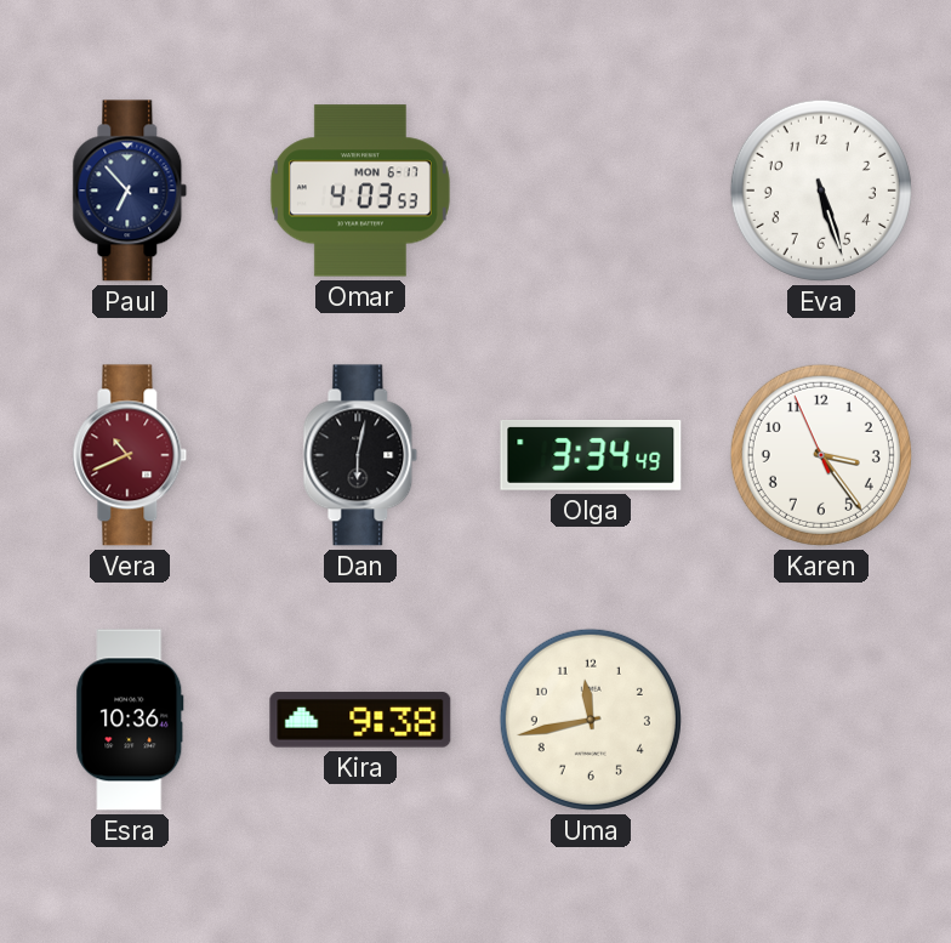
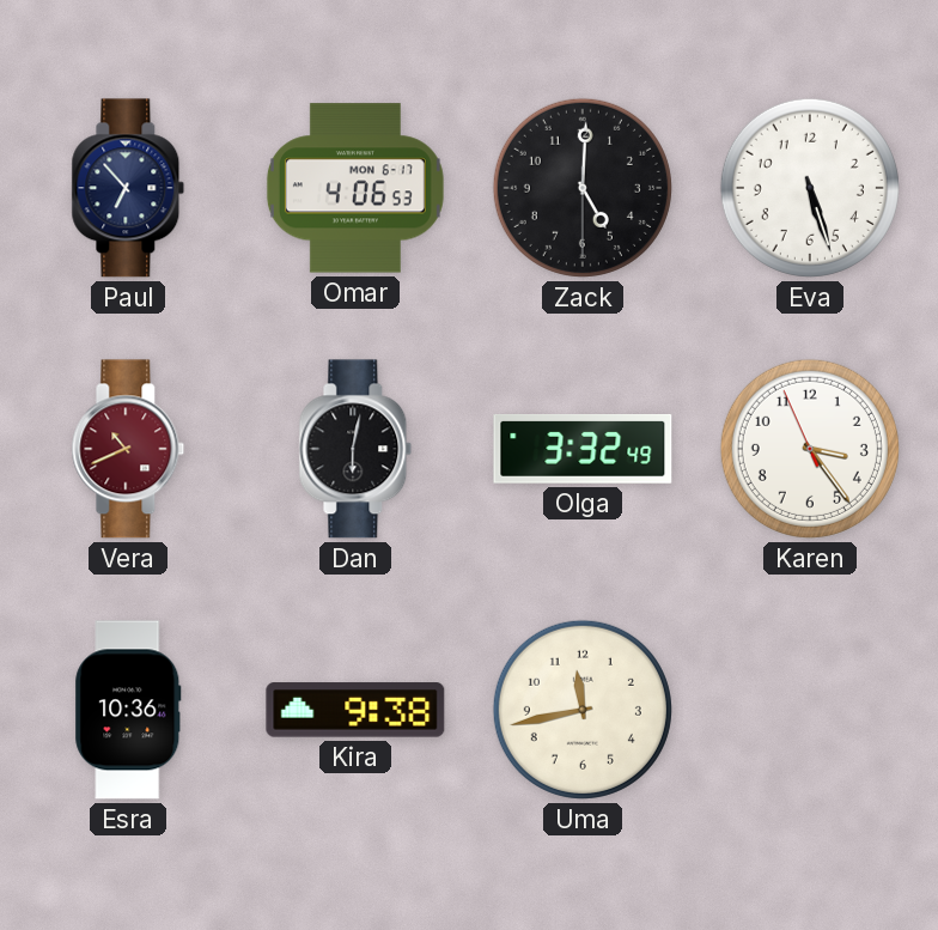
Omar: 4:03 -> 4:06 (355, 188)
Zack: none -> 5:00 (583, 188)
Olga: 3:34 -> 3:32 (583, 450)
